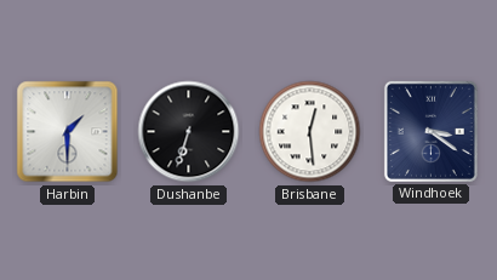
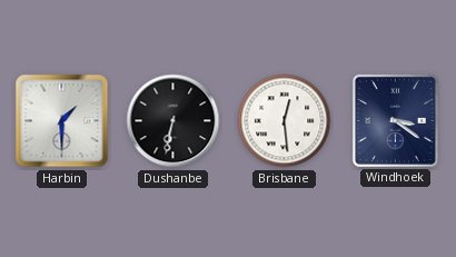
Dushanbe: 6:33 -> 6:32 (174, 121)
